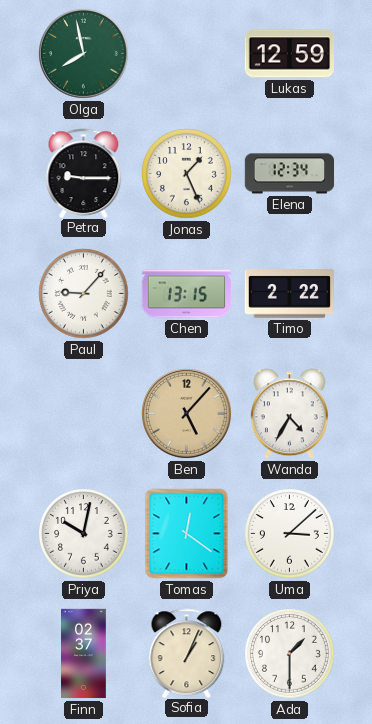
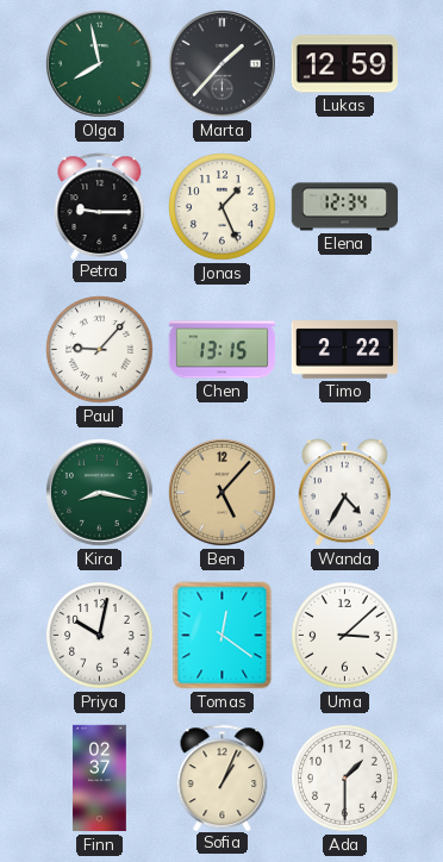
Marta: none -> 1:37 (223, 64)
Kira: none -> 8:17 (100, 493)
